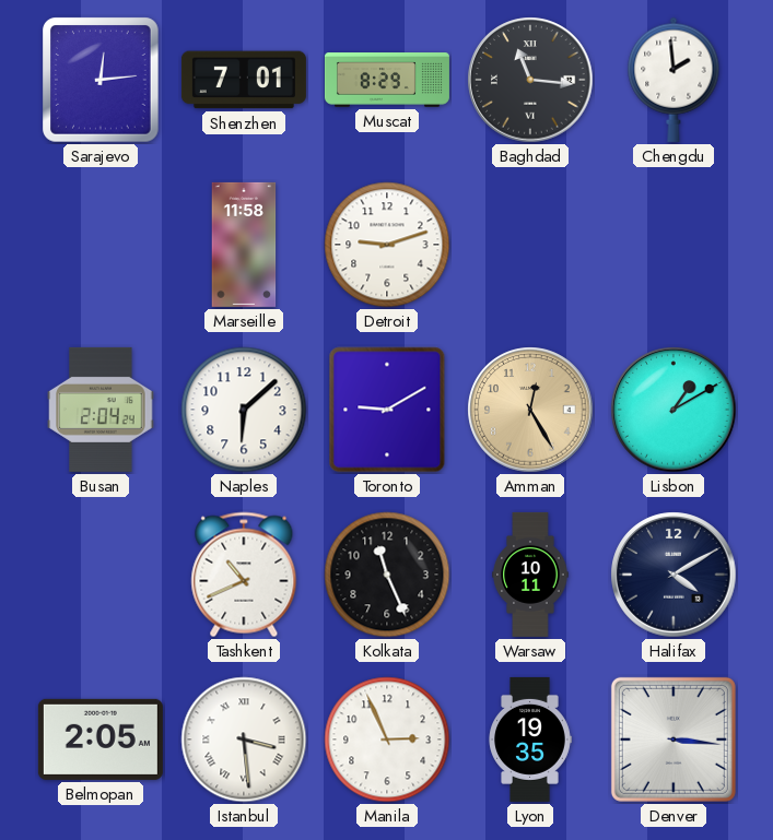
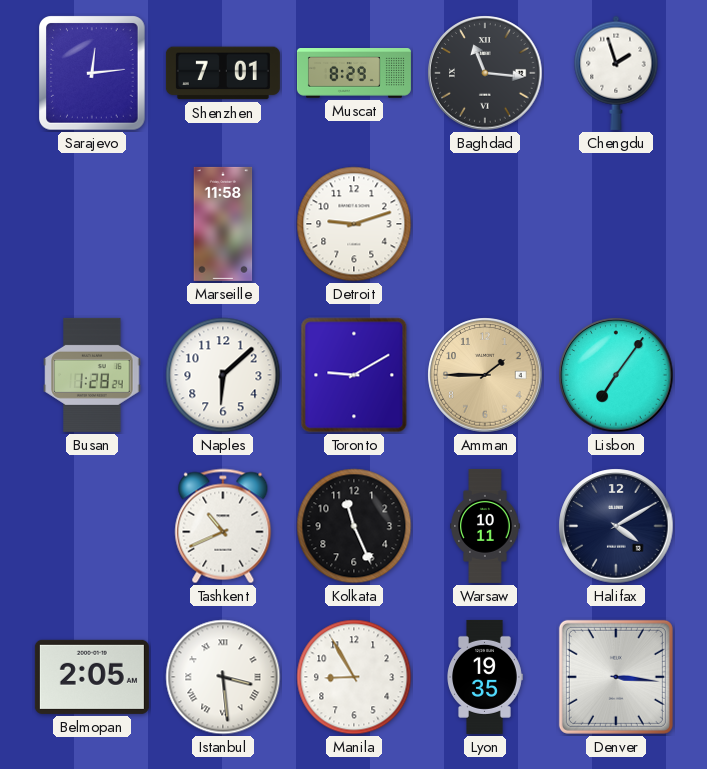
Chengdu: 1:59 -> 1:57 (616, 73)
Busan: 2:04 -> 1:28 (92, 375)
Amman: 12:25 -> 1:45 (485, 375)
Lisbon: 1:10 -> 7:06 (616, 375)
Manila: 2:56 -> 8:55 (354, 677)
